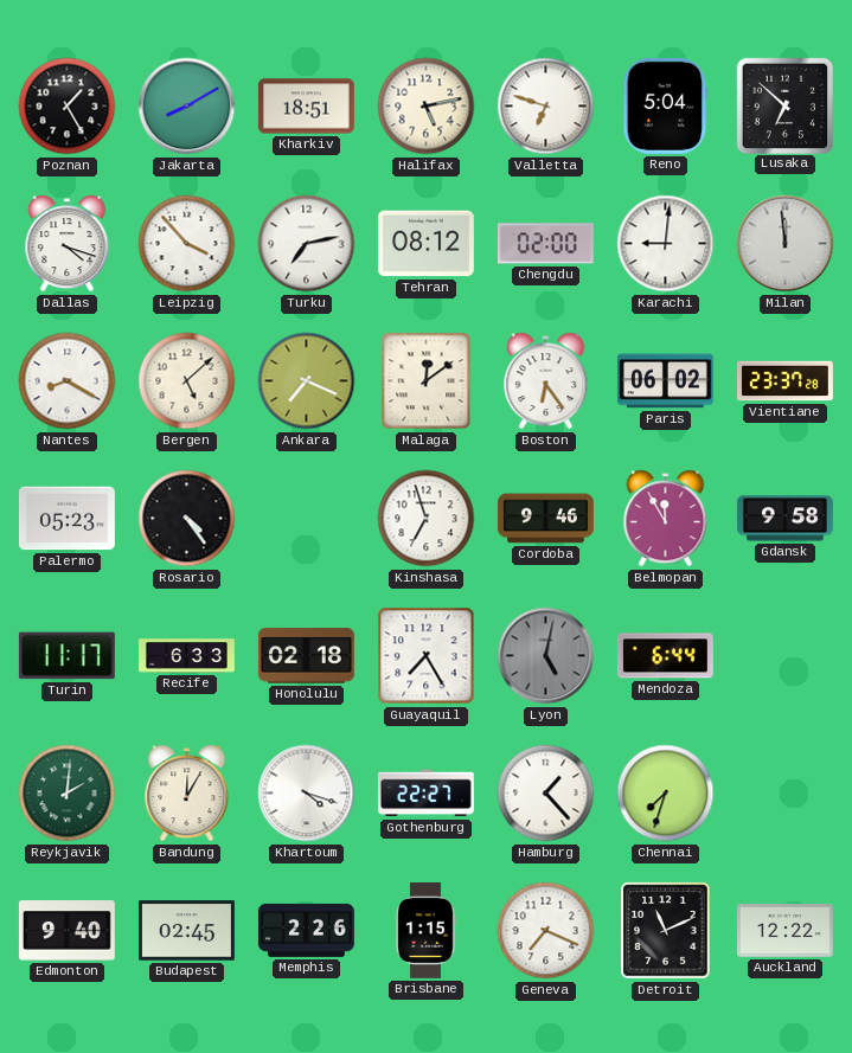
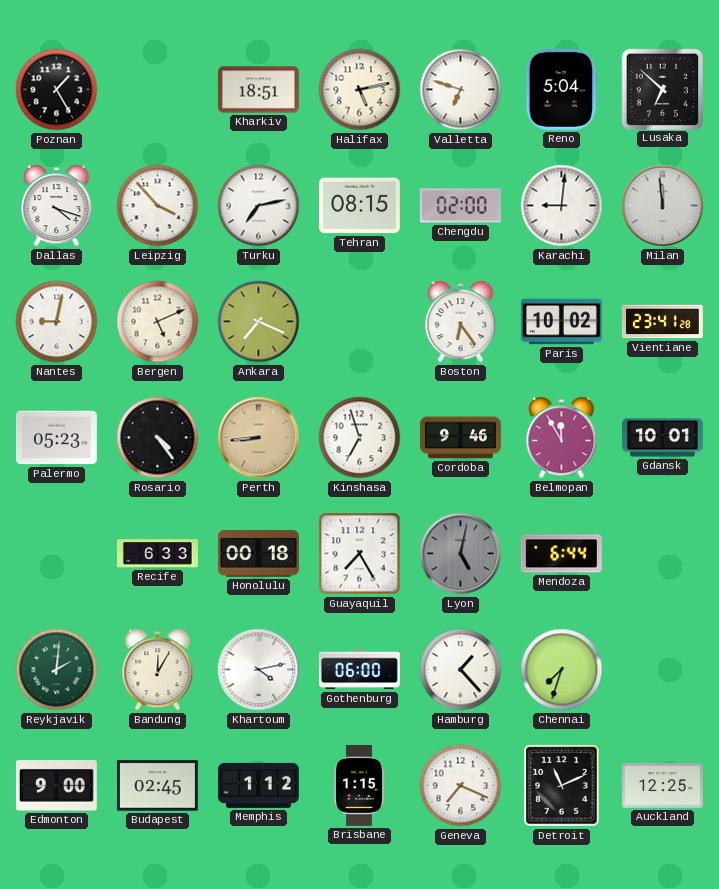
Jakarta: 8:10 -> none (187, 107)
Tehran: 08:12 -> 08:15 (359, 206)
Nantes: 8:20 -> 9:02 (57, 322)
Bergen: 5:08 -> 5:11 (158, 322)
Malaga: 12:09 -> none (427, 381)
Paris: 06:02 -> 10:02 (561, 322)
Vientiane: 23:37 -> 23:41 (662, 322)
Perth: none -> 8:44 (259, 438)
Gdansk: 9:58 -> 10:01 (662, 438)
Turin: 11:17 -> none (66, 656)
Honolulu: 02:18 -> 00:18 (258, 554)
Khartoum: 4:18 -> 4:13 (259, 670)
Gothenburg: 22:27 -> 06:00 (359, 670)
Edmonton: 9:40 -> 9:00 (56, 786)
Memphis: 2:26 -> 1:12 (258, 785)
Auckland: 12:22 -> 12:25 (662, 786)
